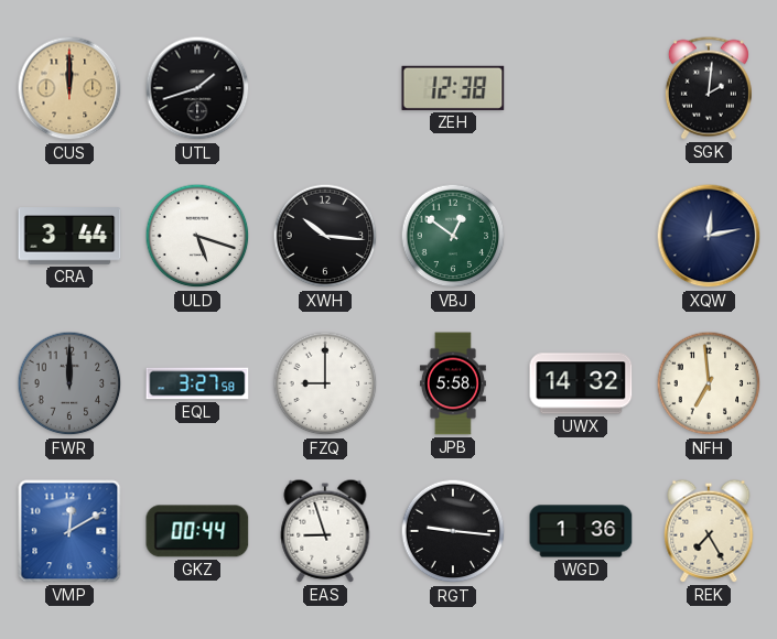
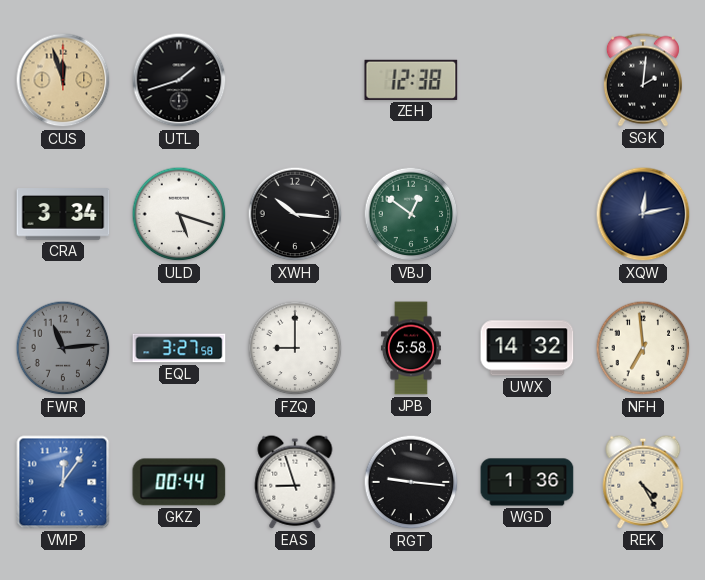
CUS: 12:00 -> 11:57 (63, 80)
CRA: 3:44 -> 3:34 (63, 214)
FWR: 12:00 -> 11:14 (63, 348)
VMP: 12:10 -> 12:06 (63, 482)
REK: 7:25 -> 4:25 (643, 482)
